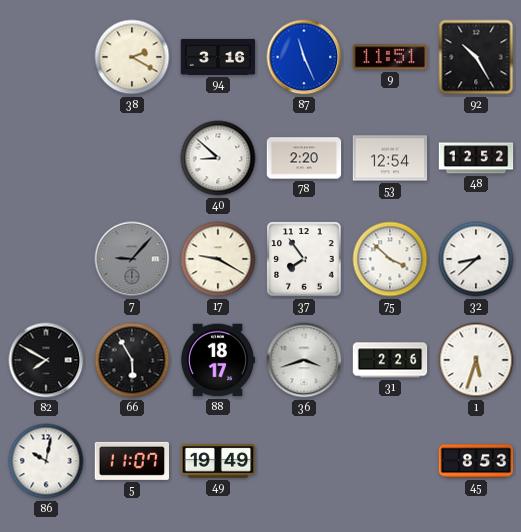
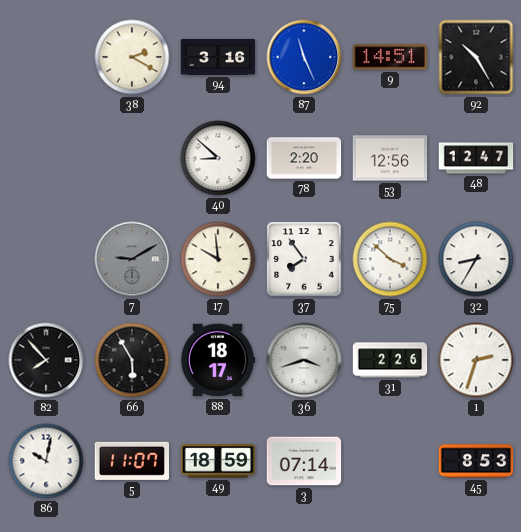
9: 11:51 -> 14:51 (390, 57)
53: 12:54 -> 12:56 (390, 158)
48: 12:52 -> 12:47 (476, 158)
7: 9:07 -> 9:10 (132, 259)
17: 9:20 -> 9:59 (218, 259)
32: 8:38 -> 8:35 (476, 259)
82: 7:50 -> 7:53 (46, 360)
1: 5:33 -> 2:33 (476, 360)
49: 19:49 -> 18:59 (218, 461)
3: none -> 07:14 (304, 461)
